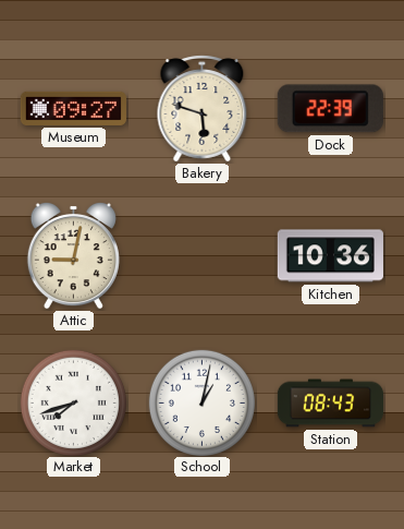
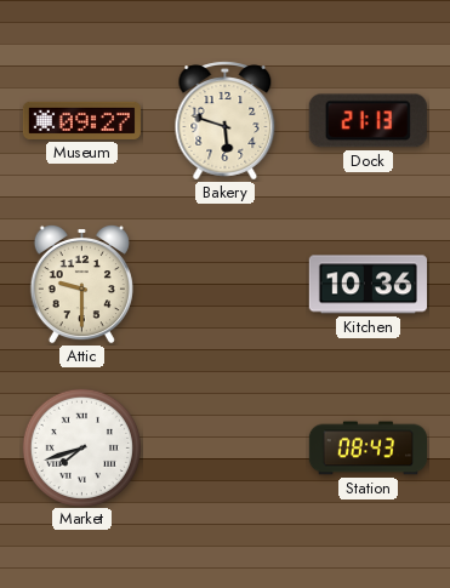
Dock: 22:39 -> 21:13 (368, 121)
Attic: 9:02 -> 9:30 (81, 284)
School: 1:02 -> none (201, 402)
